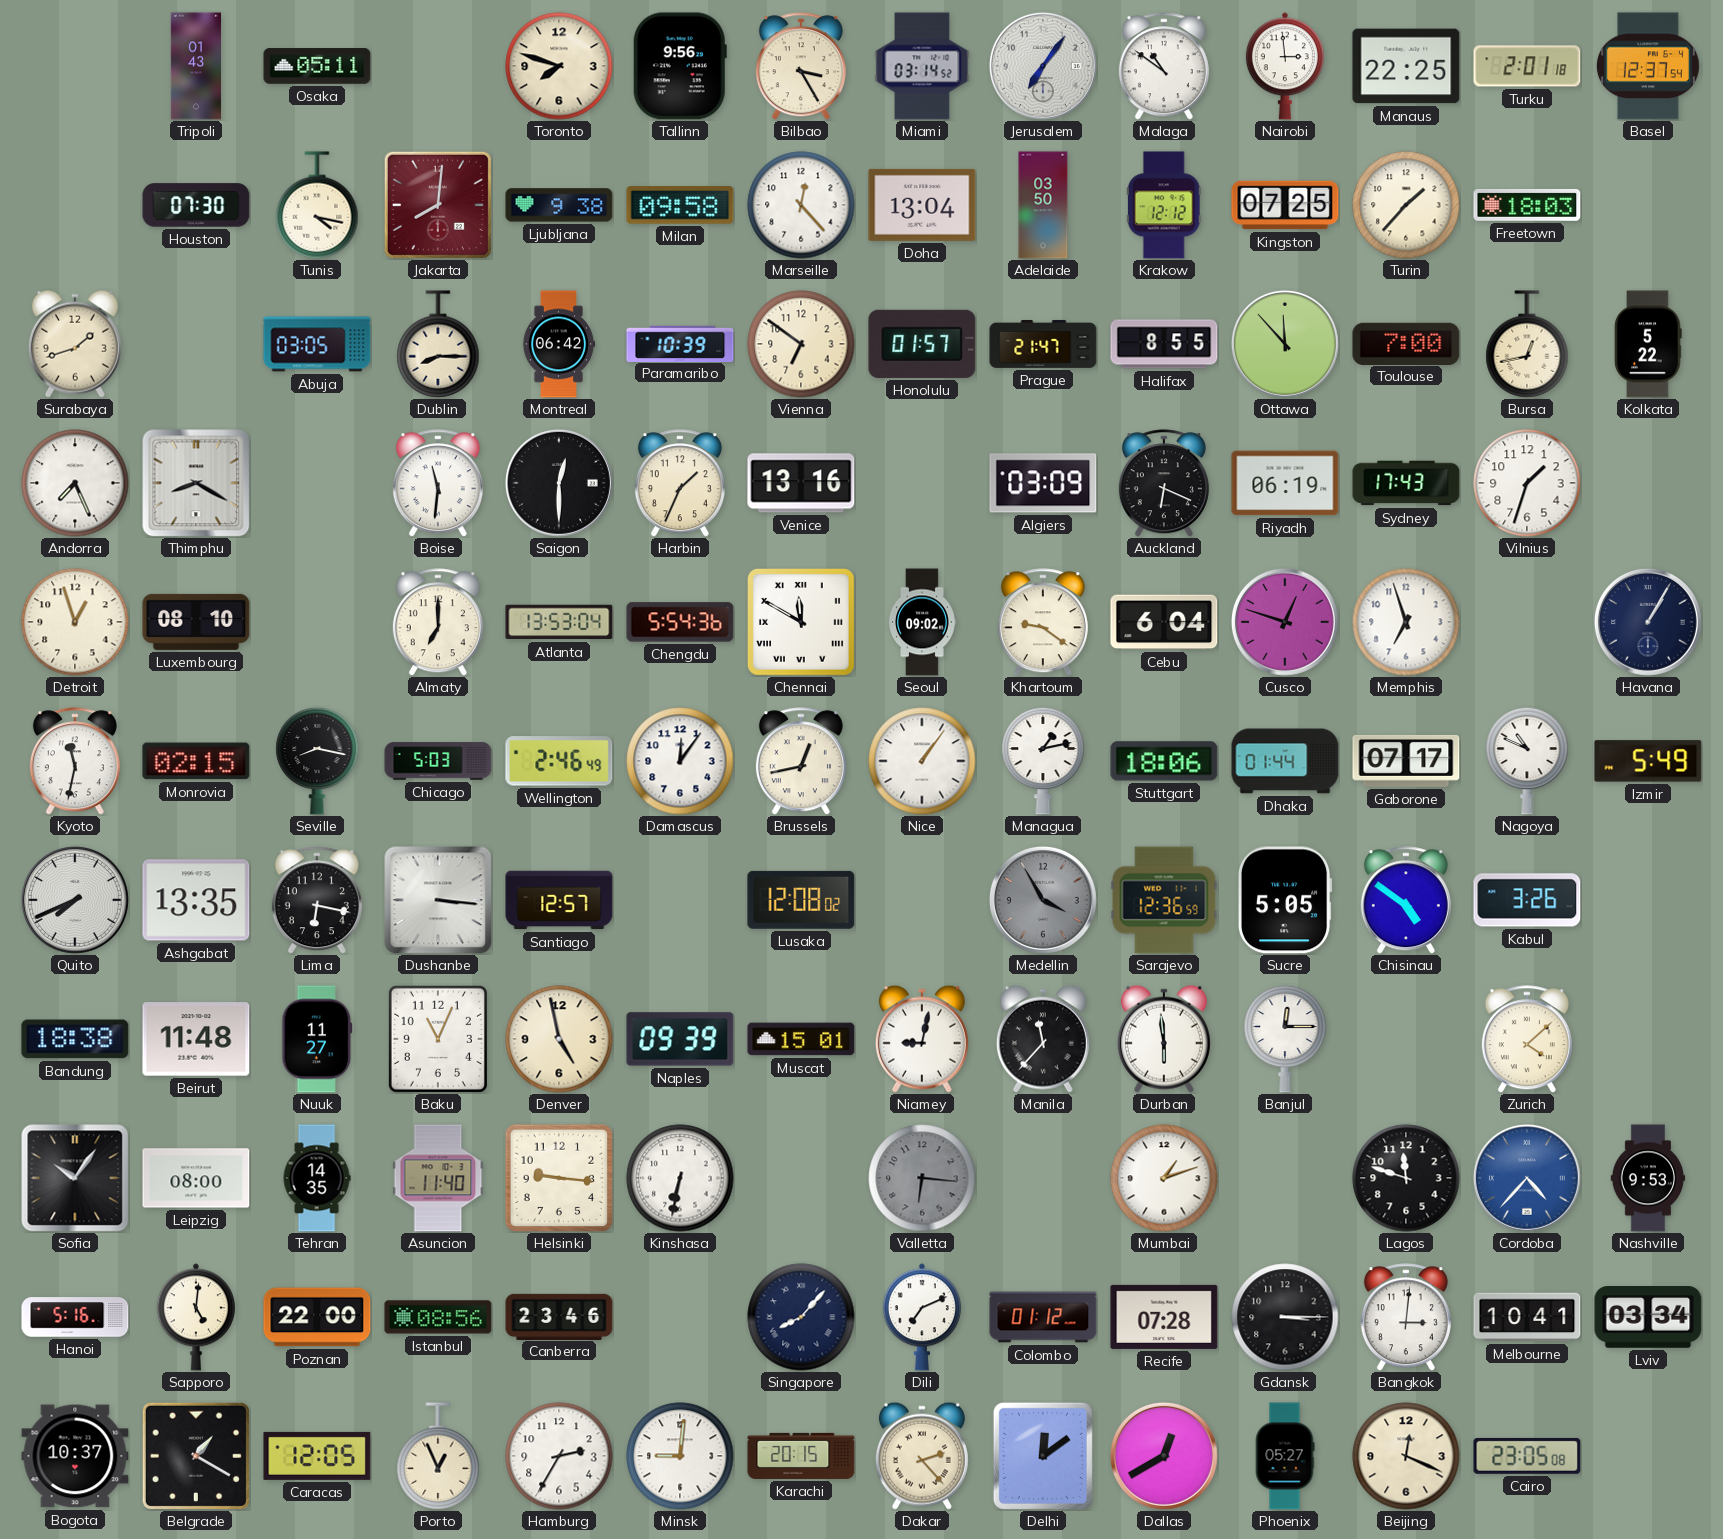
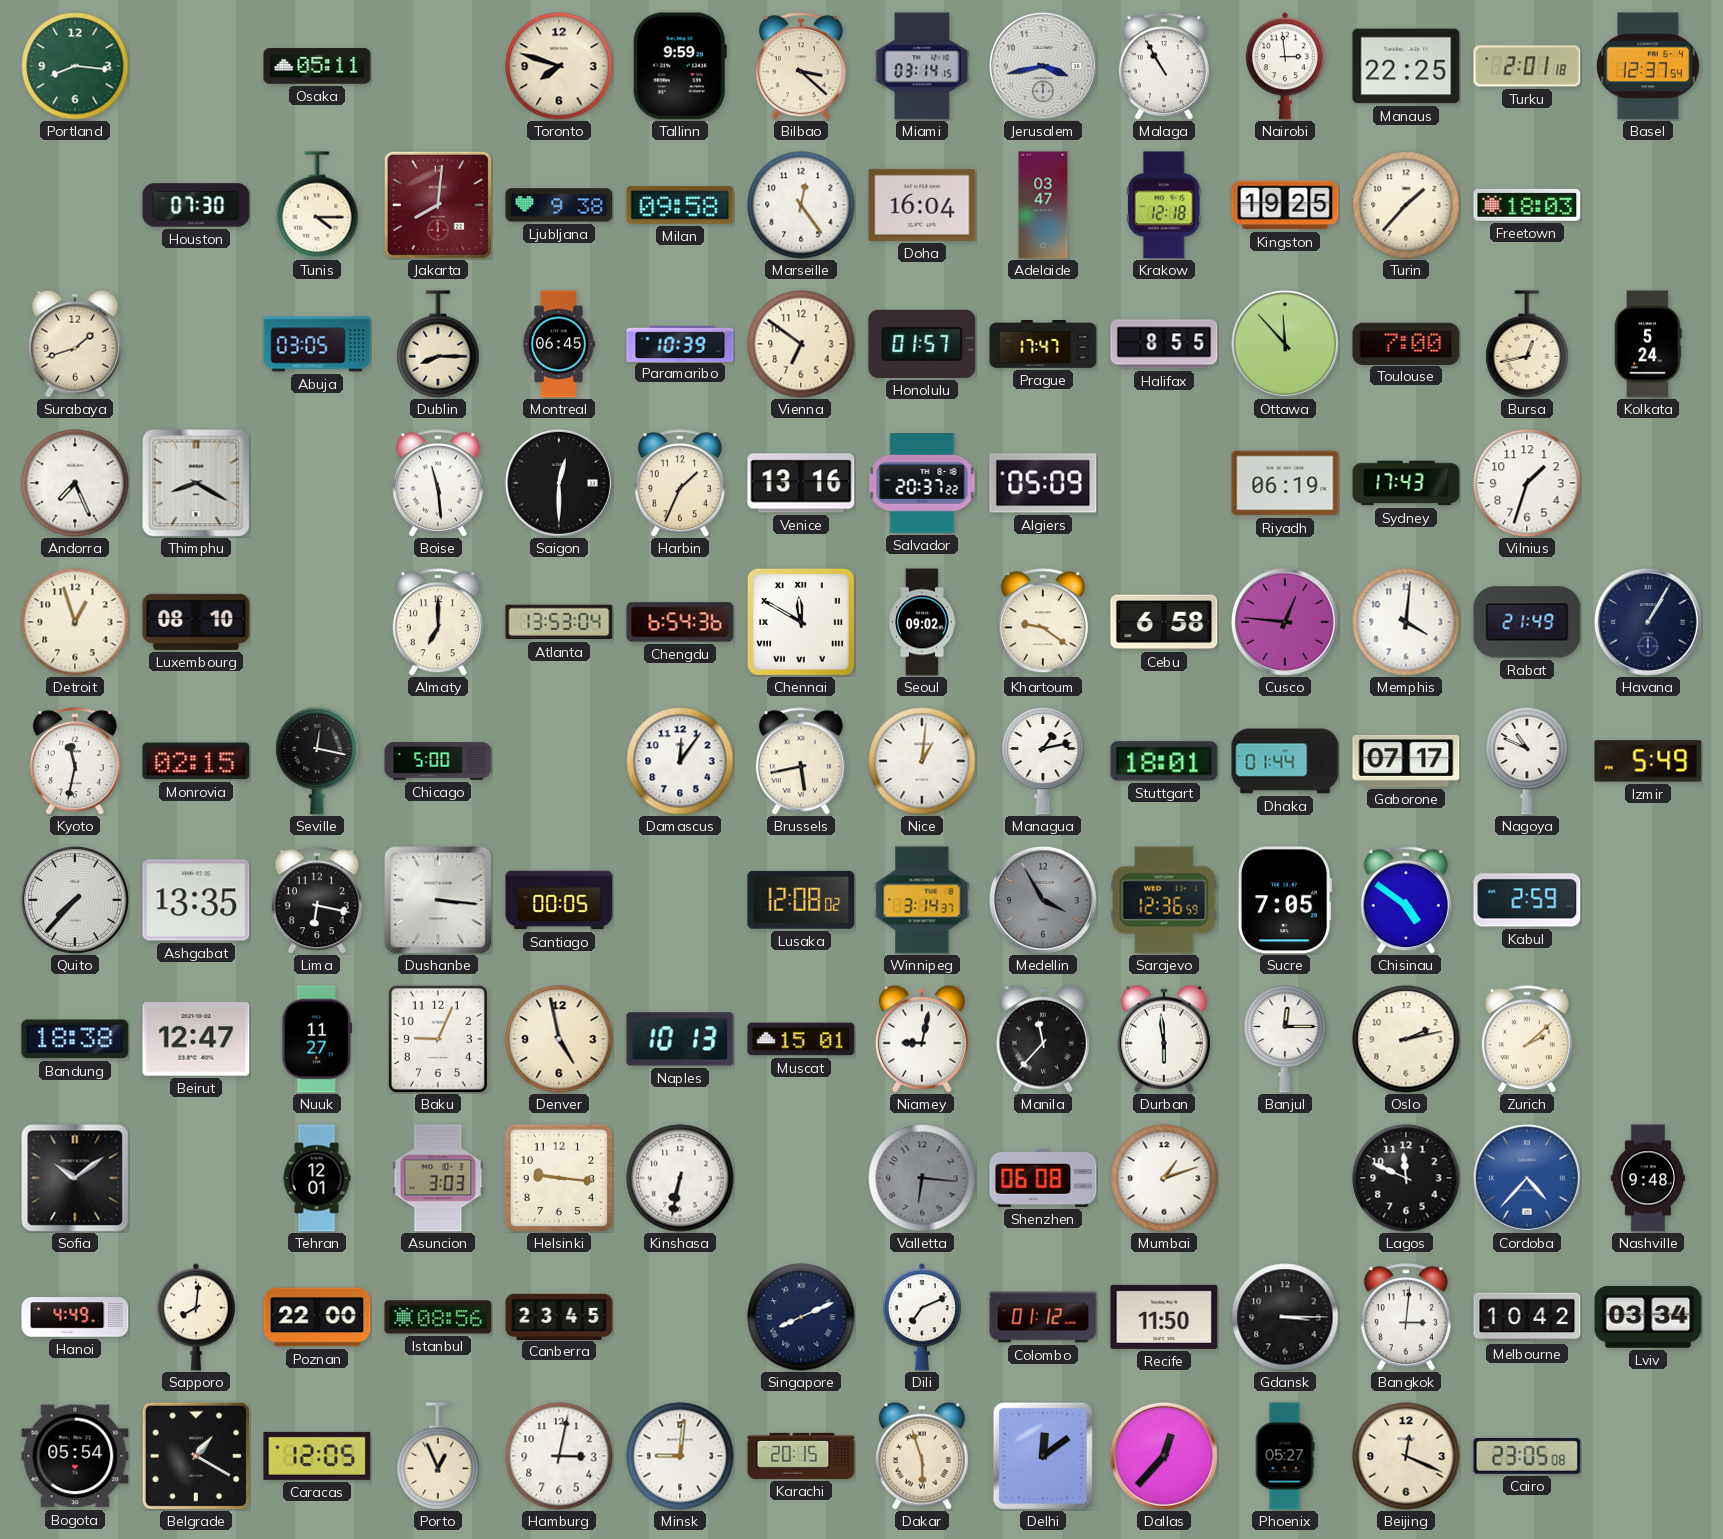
Portland: none -> 8:16 (75, 66)
Tripoli: 01:43 -> none (195, 66)
Tallinn: 9:56 -> 9:59 (680, 66)
Bilbao: 3:25 -> 3:22 (801, 66)
Miami: 03:14:52 -> 03:14:15 (922, 66)
Jerusalem: 7:06 -> 3:43 (1043, 66)
Malaga: 10:51 -> 10:55 (1164, 66)
Tunis: 4:17 -> 4:15 (317, 205)
Marseille: 12:23 -> 12:24 (801, 205)
Doha: 13:04 -> 16:04 (922, 205)
Adelaide: 03:50 -> 03:47 (1043, 205)
Krakow: 12:12 -> 12:18 (1164, 205)
Kingston: 07:25 -> 19:25 (1285, 205)
Montreal: 06:42 -> 06:45 (559, 344)
Prague: 21:47 -> 17:47 (1043, 344)
Kolkata: 5:22 -> 5:24 (1648, 344)
Boise: 11:31 -> 11:29 (438, 483)
Salvador: none -> 20:37 (922, 484)
Algiers: 03:09 -> 05:09 (1043, 483)
Auckland: 6:19 -> none (1164, 483)
Chengdu: 5:54 -> 6:54 (680, 622)
Cebu: 6:04 -> 6:58 (1164, 622)
Cusco: 12:48 -> 12:46 (1285, 622)
Memphis: 6:57 -> 4:01 (1406, 622)
Rabat: none -> 21:49 (1527, 622)
Seville: 8:17 -> 12:17 (317, 761)
Chicago: 5:03 -> 5:00 (438, 761)
Wellington: 2:46 -> none (559, 761)
Brussels: 12:43 -> 5:43 (801, 761)
Nice: 1:06 -> 1:01 (922, 761)
Stuttgart: 18:06 -> 18:01 (1164, 761)
Quito: 7:41 -> 7:37 (75, 900)
Santiago: 12:57 -> 00:05 (559, 900)
Winnipeg: none -> 3:14 (922, 900)
Sucre: 5:05 -> 7:05 (1286, 900)
Kabul: 3:26 -> 2:59 (1527, 900)
Beirut: 11:48 -> 12:47 (196, 1039)
Baku: 11:04 -> 9:04 (438, 1039)
Naples: 09:39 -> 10:13 (680, 1039)
Oslo: none -> 2:13 (1406, 1039)
Zurich: 4:08 -> 2:08 (1527, 1039)
Sofia: 10:06 -> 10:09 (75, 1178)
Leipzig: 08:00 -> none (196, 1178)
Tehran: 14:35 -> 12:01 (317, 1178)
Asuncion: 11:40 -> 3:03 (438, 1178)
Shenzhen: none -> 06:08 (1043, 1178)
Lagos: 11:48 -> 11:49 (1406, 1178)
Nashville: 9:53 -> 9:48 (1648, 1178)
Hanoi: 5:16 -> 4:49 (75, 1317)
Sapporo: 5:01 -> 8:01 (196, 1317)
Canberra: 23:46 -> 23:45 (559, 1316)
Singapore: 8:07 -> 8:11 (801, 1317)
Recife: 07:28 -> 11:50 (1164, 1317)
Melbourne: 10:41 -> 10:42 (1527, 1317)
Bogota: 10:37 -> 05:54 (75, 1456)
Hamburg: 2:35 -> 3:02 (559, 1456)
Dakar: 2:23 -> 5:57 (922, 1456)
Dallas: 12:40 -> 12:37 (1164, 1456)
